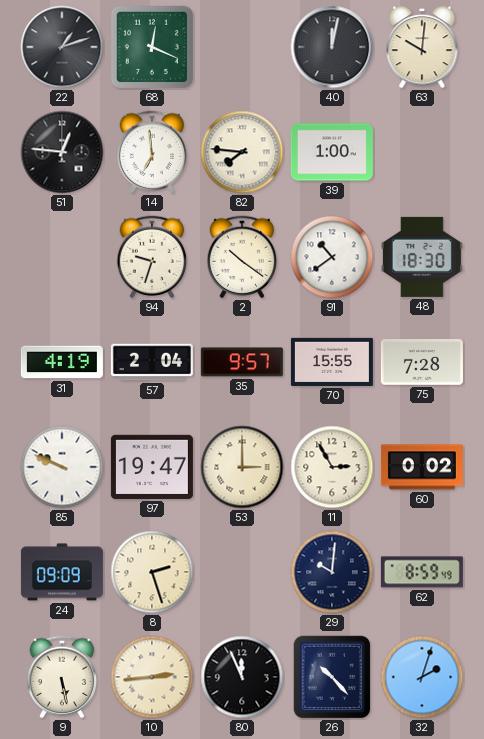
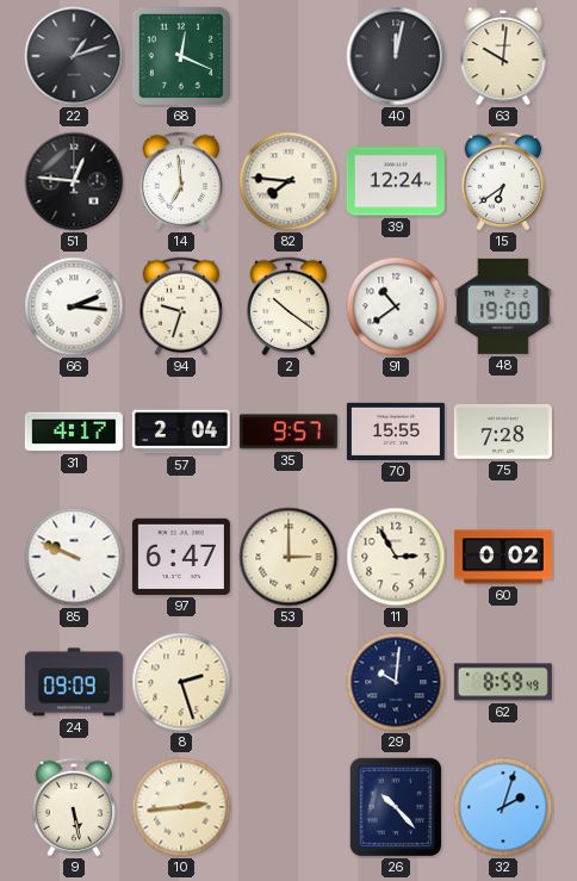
39: 1:00 -> 12:24 (396, 181)
15: none -> 6:39 (503, 181)
66: none -> 2:16 (74, 306)
48: 18:30 -> 19:00 (503, 306)
31: 4:19 -> 4:17 (74, 432)
97: 19:47 -> 6:47 (181, 557)
80: 11:56 -> none (242, 677)
